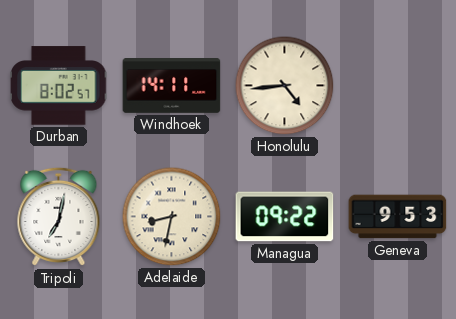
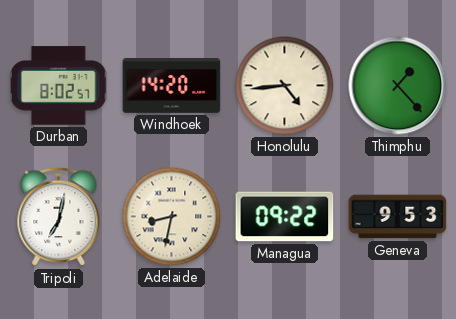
Windhoek: 14:11 -> 14:20 (172, 86)
Thimphu: none -> 1:23 (398, 86)
